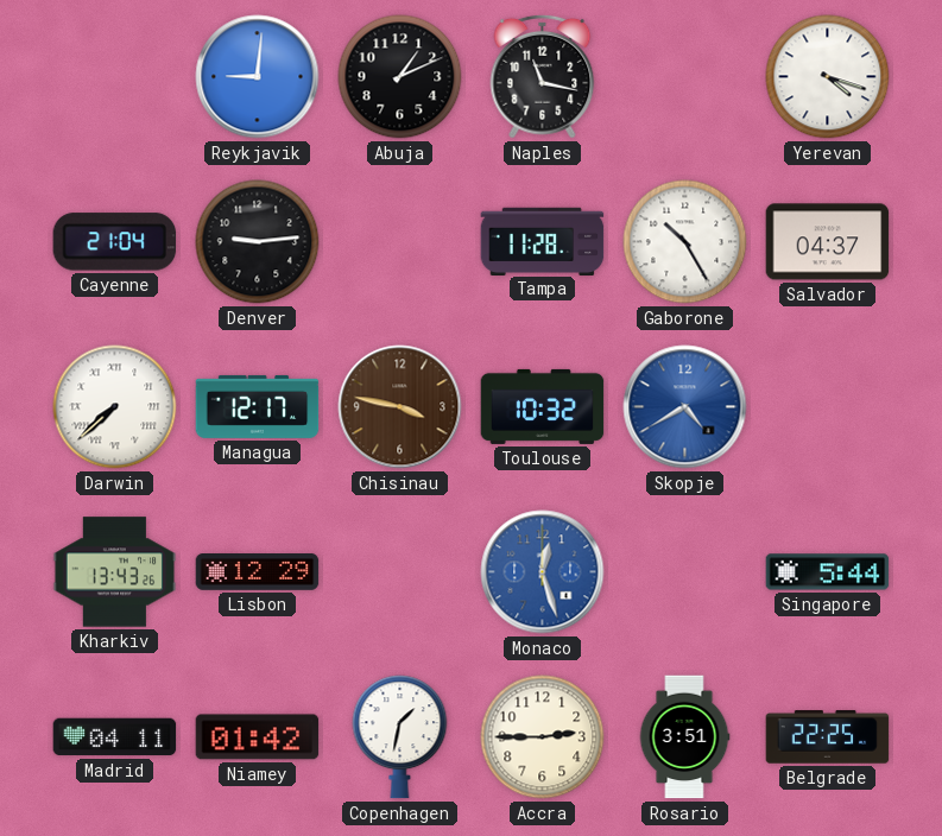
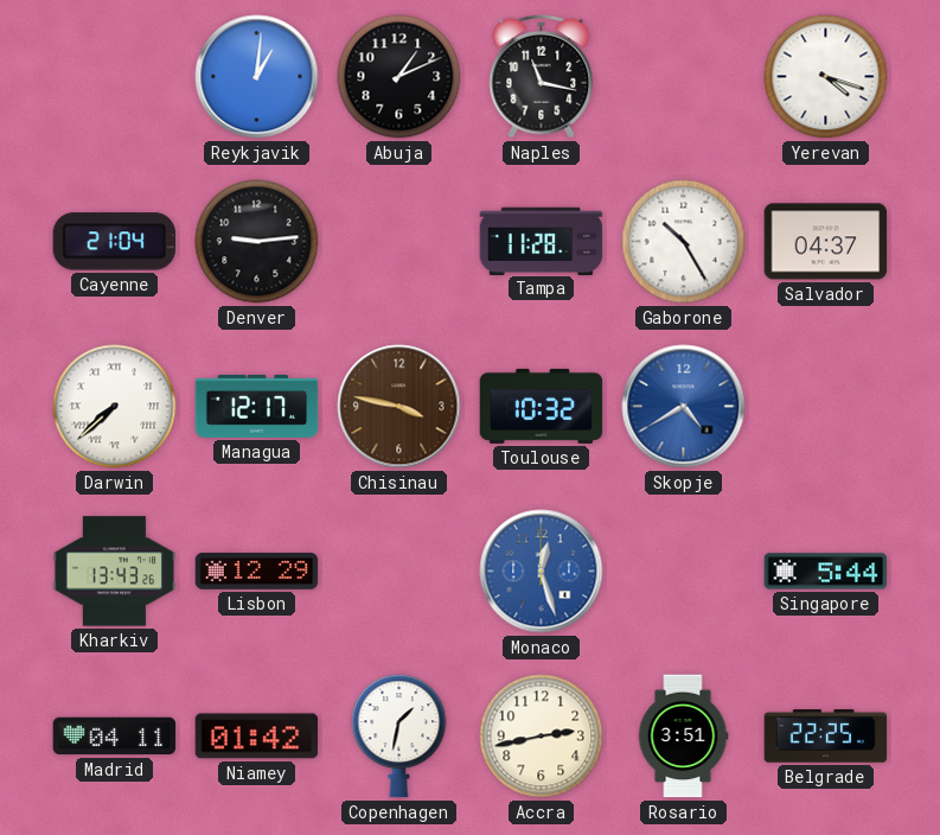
Reykjavik: 9:01 -> 1:01 (257, 77)
Accra: 2:45 -> 2:43 (542, 737)
